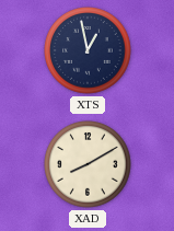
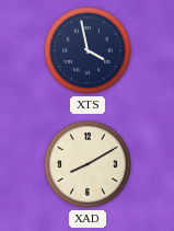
XTS: 12:58 -> 3:58 (88, 50)
